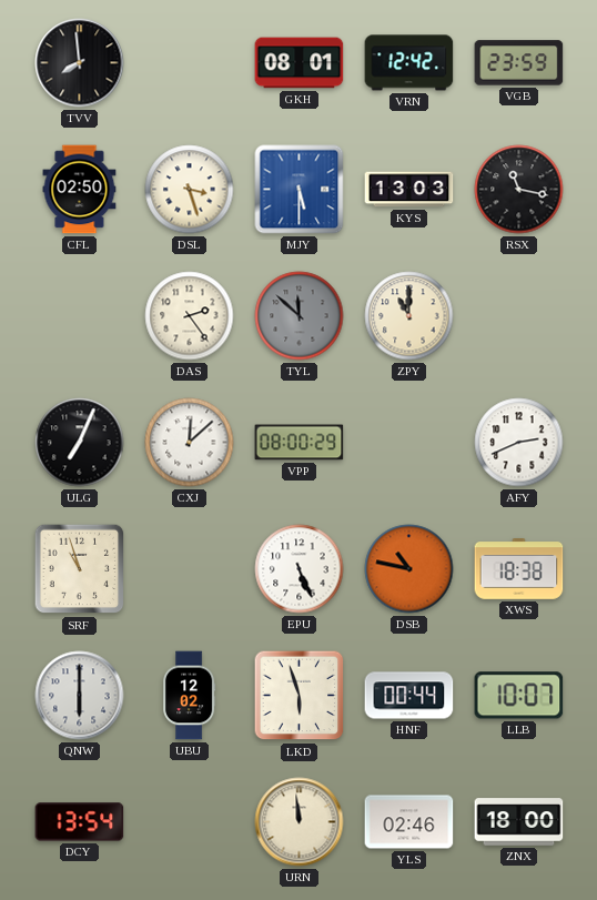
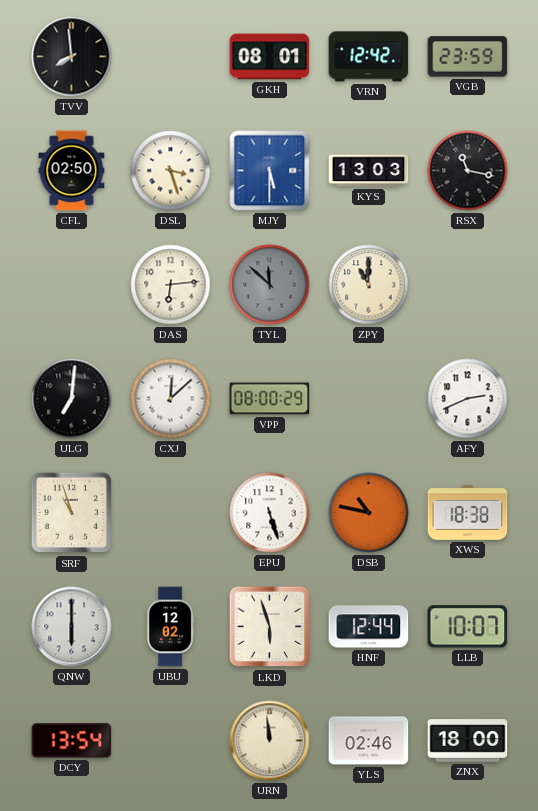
DAS: 2:24 -> 6:14 (171, 285)
ULG: 7:04 -> 7:01 (72, 399)
EPU: 5:26 -> 5:27 (270, 513)
HNF: 00:44 -> 12:44 (369, 627)
